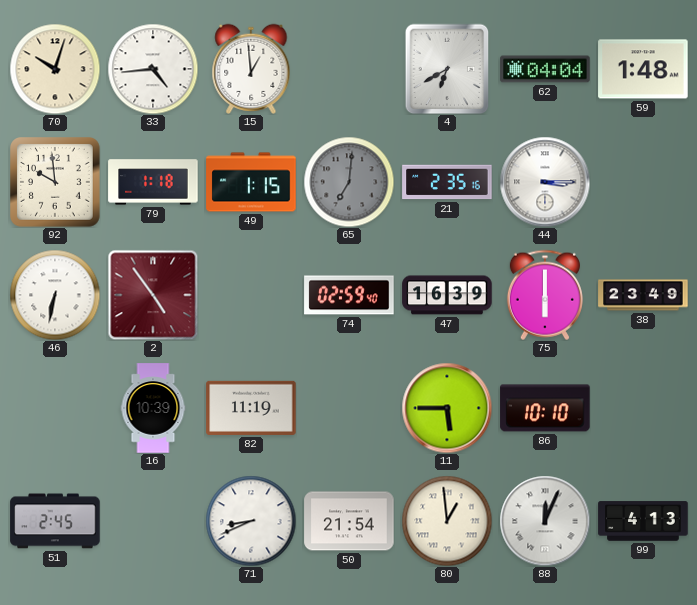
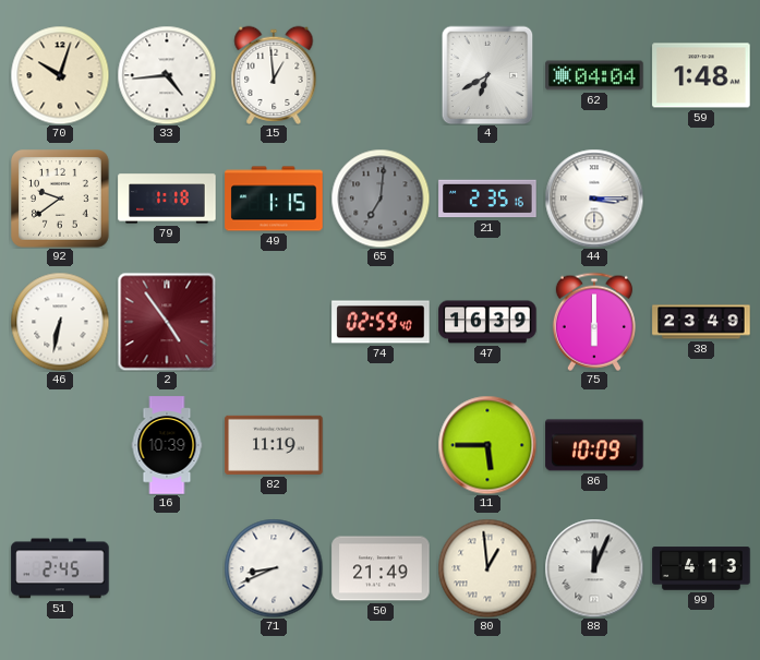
92: 9:59 -> 9:39 (61, 200)
86: 10:10 -> 10:09 (594, 445)
50: 21:54 -> 21:49 (381, 568)
